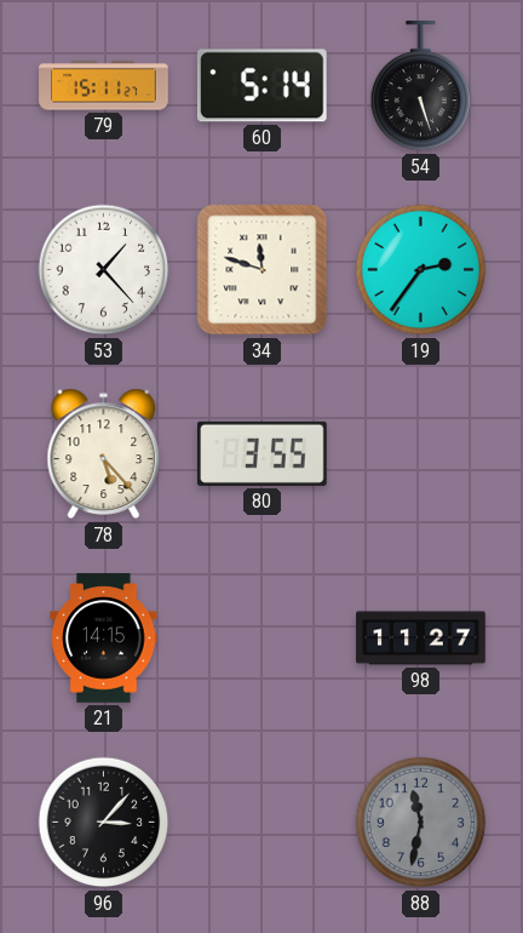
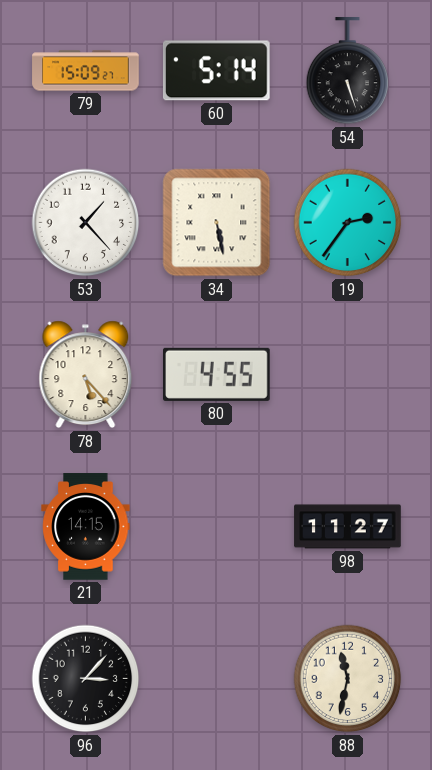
79: 15:11 -> 15:09 (86, 71)
34: 11:48 -> 5:28 (217, 223)
80: 3:55 -> 4:55 (217, 374)
88 dial: grey -> cream (348, 679)
